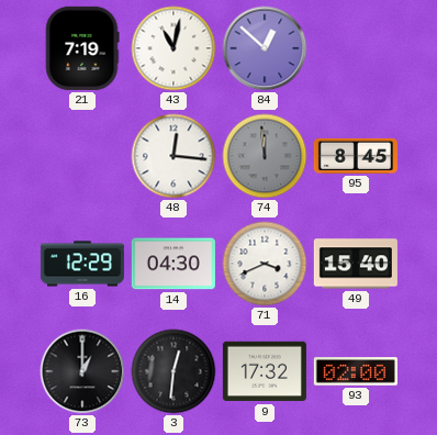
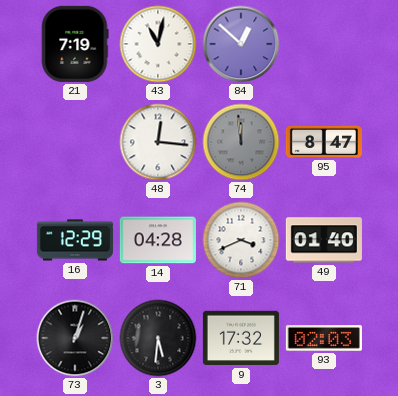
95: 8:45 -> 8:47 (324, 142)
14: 04:30 -> 04:28 (158, 240)
49: 15:40 -> 01:40 (324, 240)
73: 1:00 -> 1:03 (75, 338)
3: 12:31 -> 5:31 (158, 338)
93: 02:00 -> 02:03 (324, 338)
